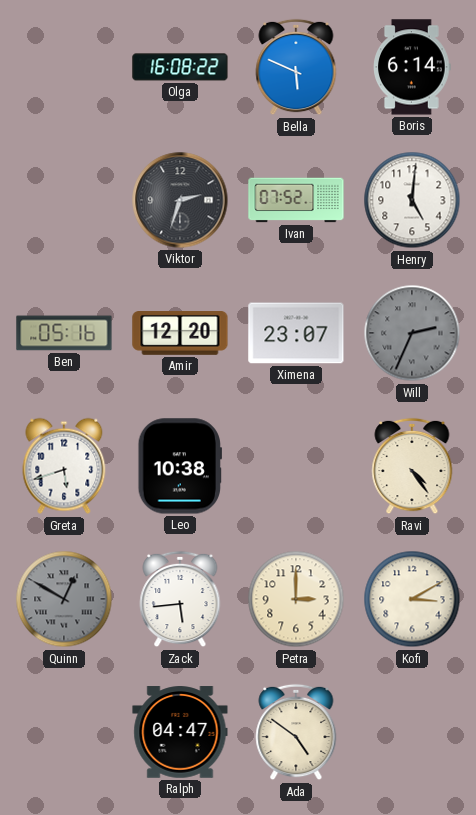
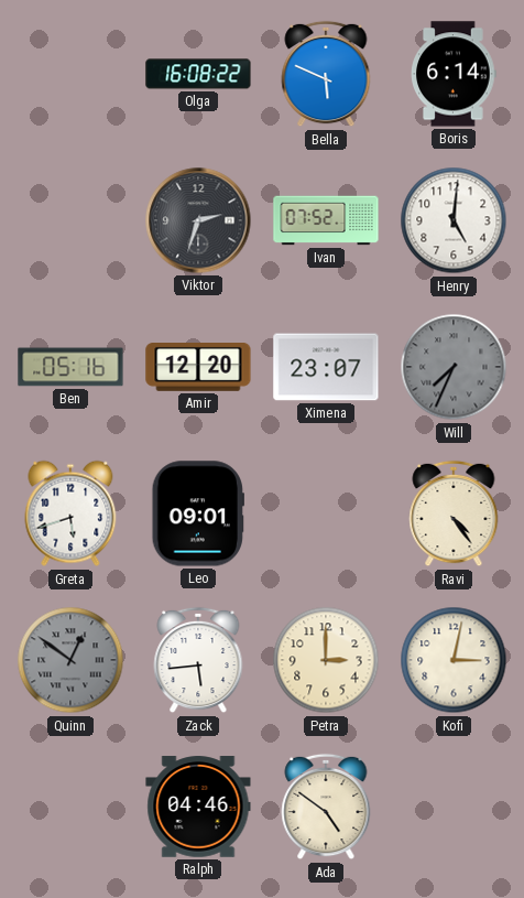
Will: 2:34 -> 7:34 (454, 367)
Leo: 10:38 -> 09:01 (197, 513)
Quinn: 12:50 -> 12:51 (70, 660)
Kofi: 3:10 -> 3:02 (454, 660)
Ralph: 04:47 -> 04:46 (198, 807)
